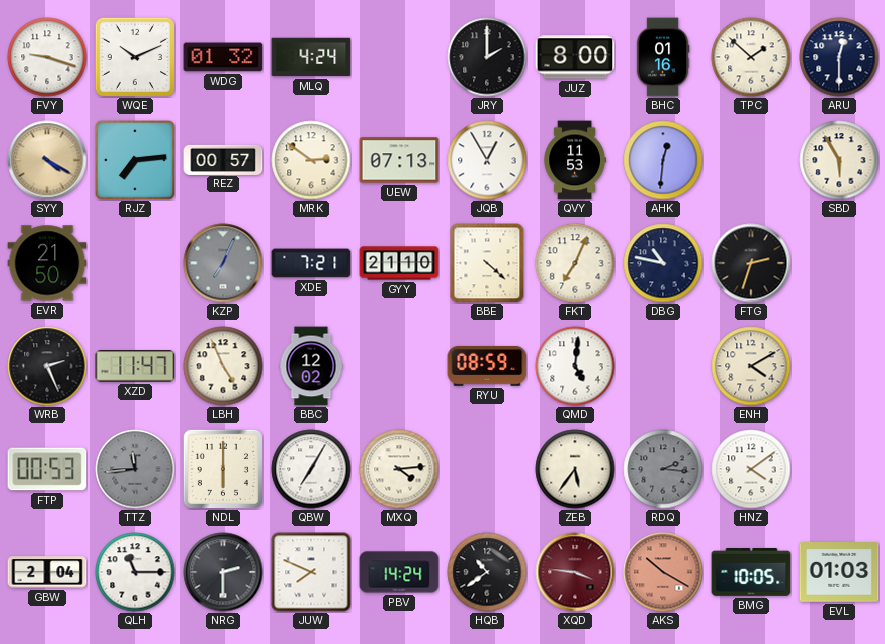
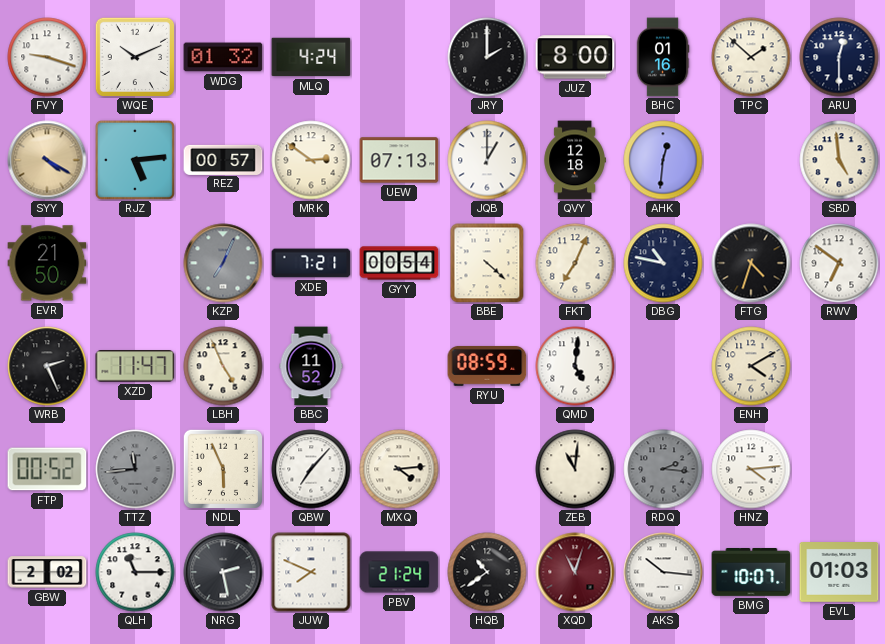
RJZ: 7:14 -> 5:14 (135, 160)
JQB: 12:55 -> 1:00 (487, 160)
QVY: 11:53 -> 12:18 (575, 160)
SBD: 5:55 -> 4:59 (839, 160)
GYY: 21:10 -> 00:54 (399, 263)
FTG: 2:33 -> 4:33 (751, 263)
RWV: none -> 6:51 (839, 263)
BBC: 12:02 -> 11:52 (311, 366)
FTP: 00:53 -> 00:52 (47, 469)
NDL: 6:00 -> 5:56 (222, 468)
QBW: 7:05 -> 7:07 (311, 469)
ZEB: 5:36 -> 11:01 (575, 469)
HNZ: 4:09 -> 4:14 (751, 469)
GBW: 2:04 -> 2:02 (47, 572)
NRG: 2:30 -> 2:28 (223, 572)
PBV: 14:24 -> 21:24 (399, 572)
XQD: 3:46 -> 11:03 (575, 572)
AKS: 10:20 -> 10:16 (663, 572)
AKS dial: salmon -> white (663, 572)
BMG: 10:05 -> 10:07 (751, 573)
